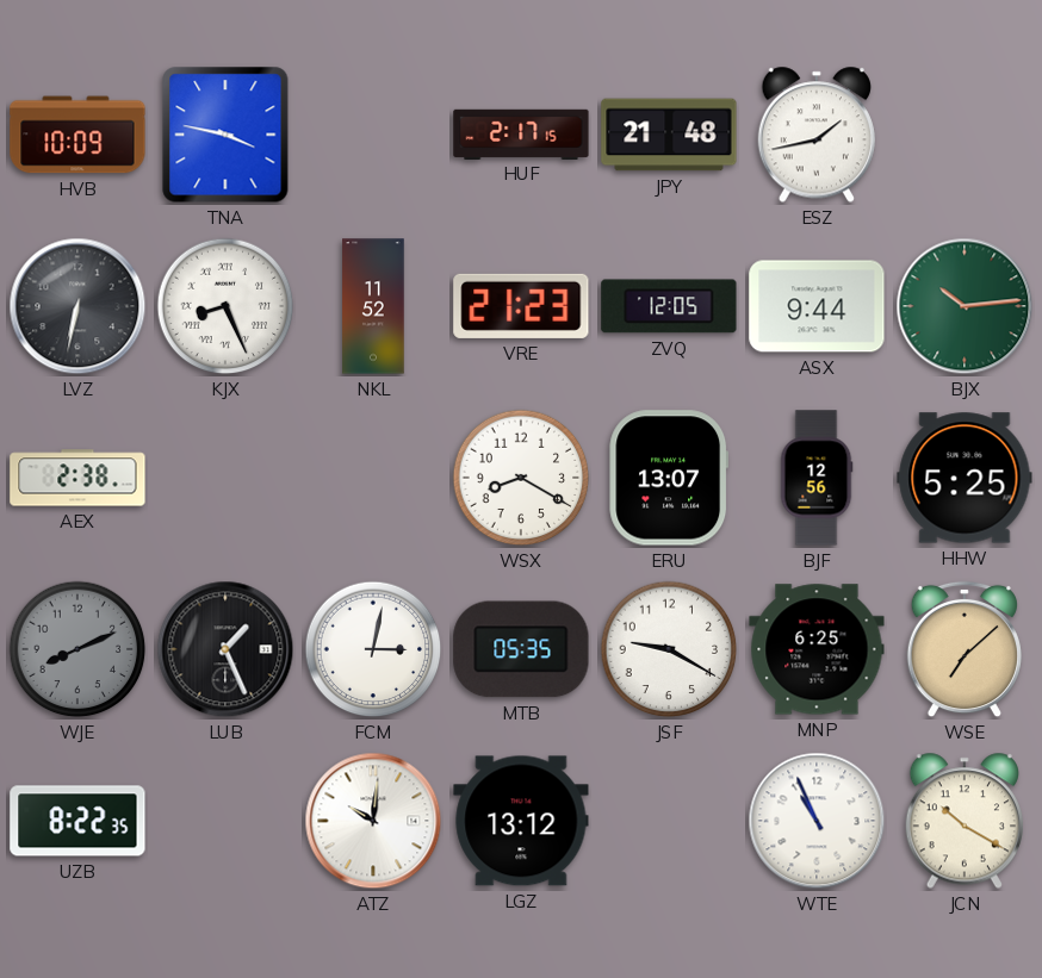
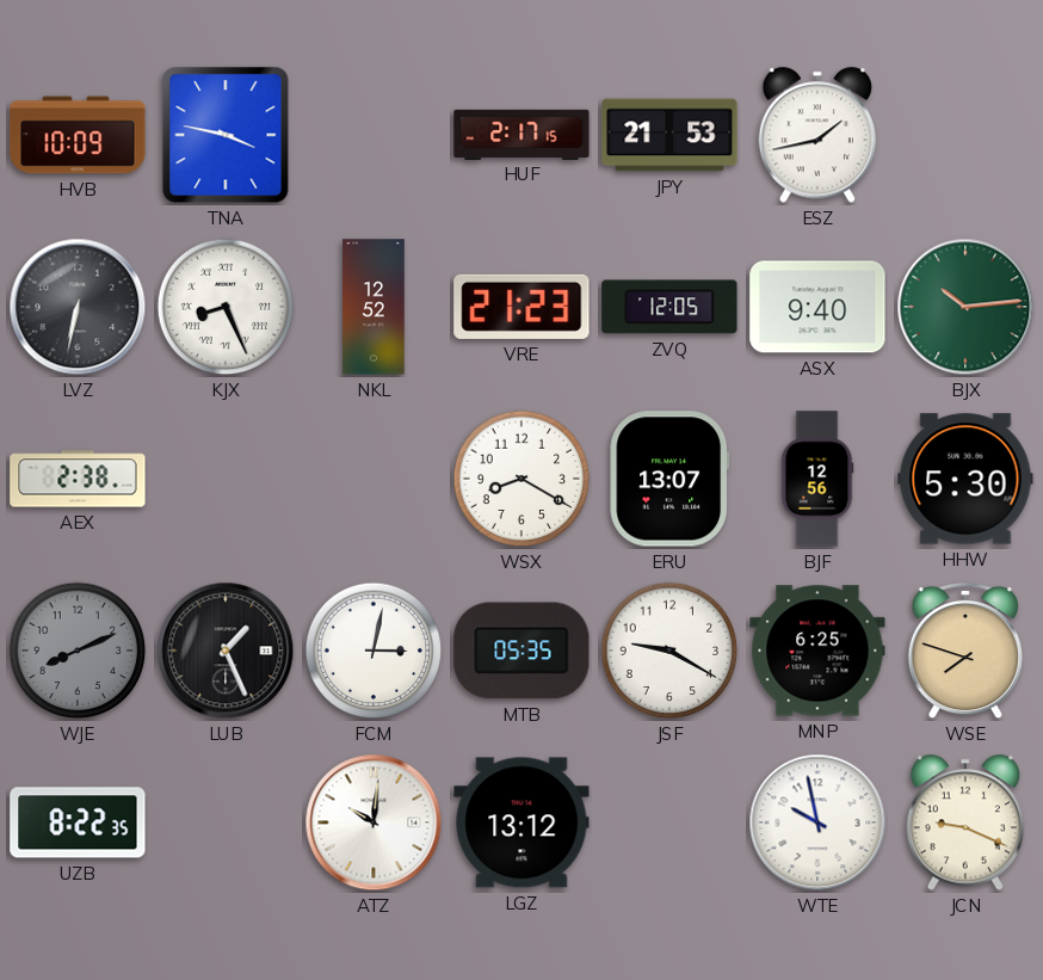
JPY: 21:48 -> 21:53 (669, 135)
NKL: 11:52 -> 12:52 (374, 307)
ASX: 9:44 -> 9:40 (817, 307)
HHW: 5:25 -> 5:30 (965, 479)
WSE: 7:08 -> 7:48 (965, 651)
WTE: 10:56 -> 9:58 (817, 822)
JCN: 10:20 -> 9:19 (964, 822)
